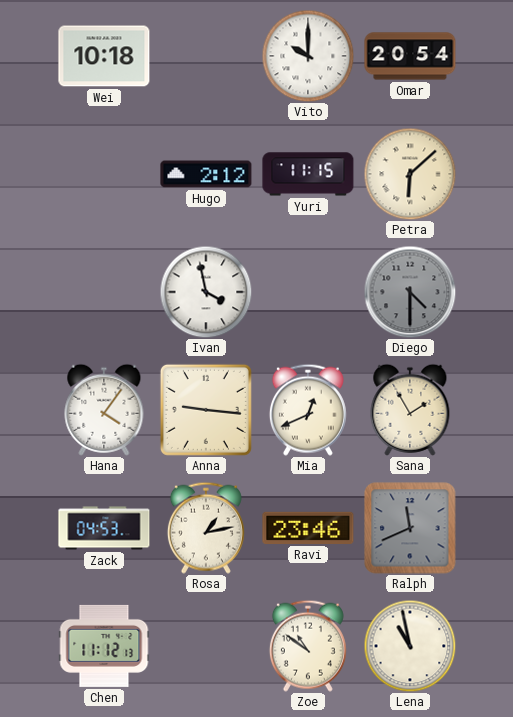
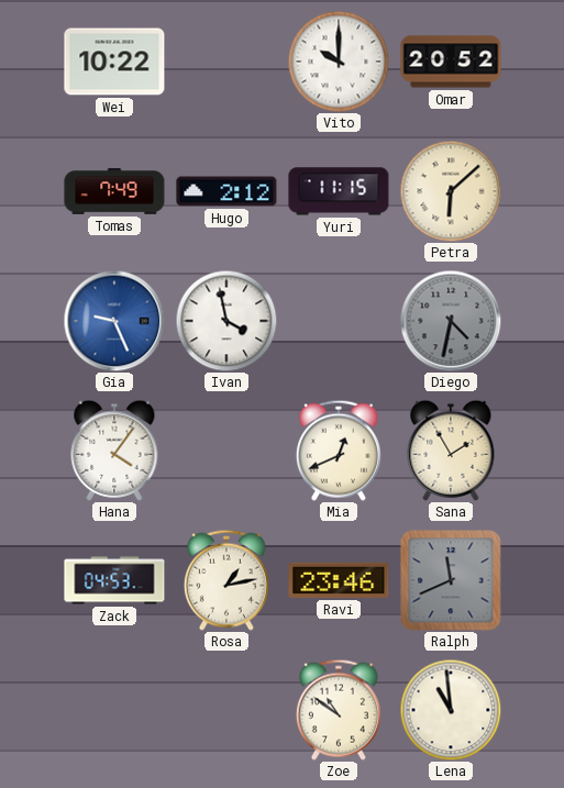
Wei: 10:18 -> 10:22 (114, 62)
Omar: 20:54 -> 20:52 (451, 62)
Tomas: none -> 7:49 (114, 191)
Gia: none -> 9:26 (114, 321)
Diego: 4:30 -> 4:32 (451, 321)
Anna: 9:16 -> none (206, 410)
Chen: 11:12 -> none (104, 646)
Lena: 10:58 -> 10:59 (451, 710)
